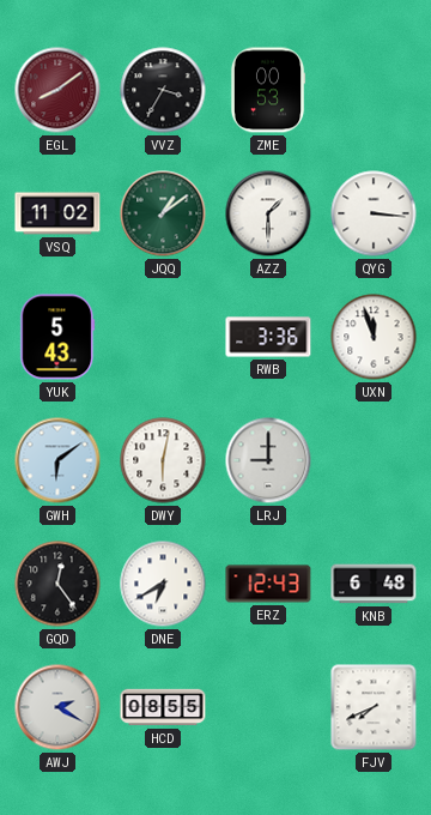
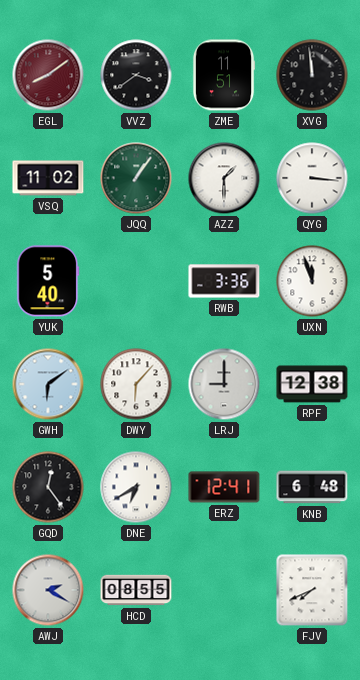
VVZ: 3:35 -> 3:39 (136, 75)
ZME: 00:53 -> 11:51 (224, 75)
XVG: none -> 11:59 (312, 75)
JQQ: 1:09 -> 1:06 (136, 178)
YUK: 5:43 -> 5:40 (48, 281)
DWY: 6:02 -> 6:07 (136, 384)
RPF: none -> 12:38 (312, 384)
ERZ: 12:43 -> 12:41 (224, 487)
